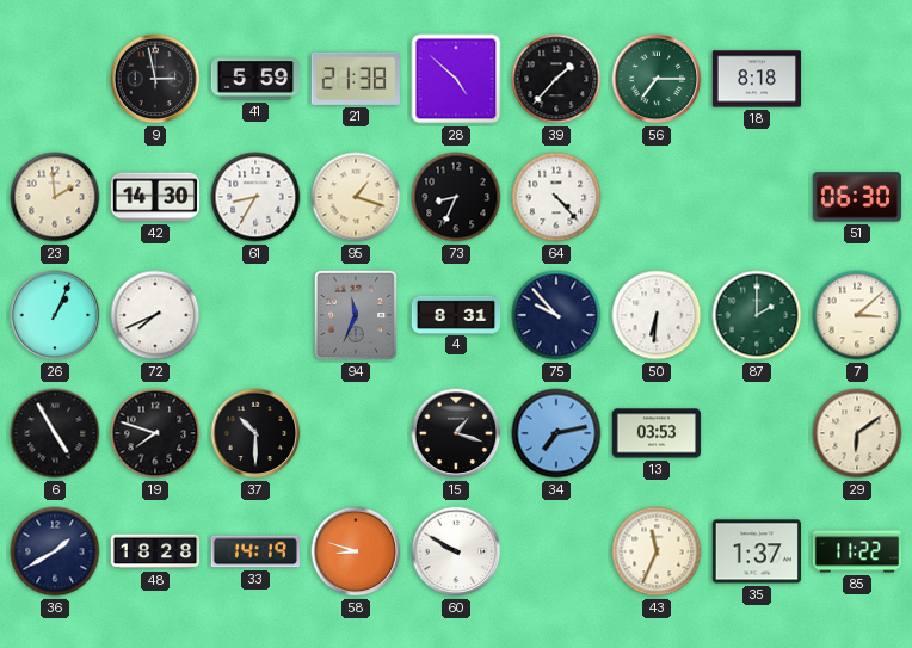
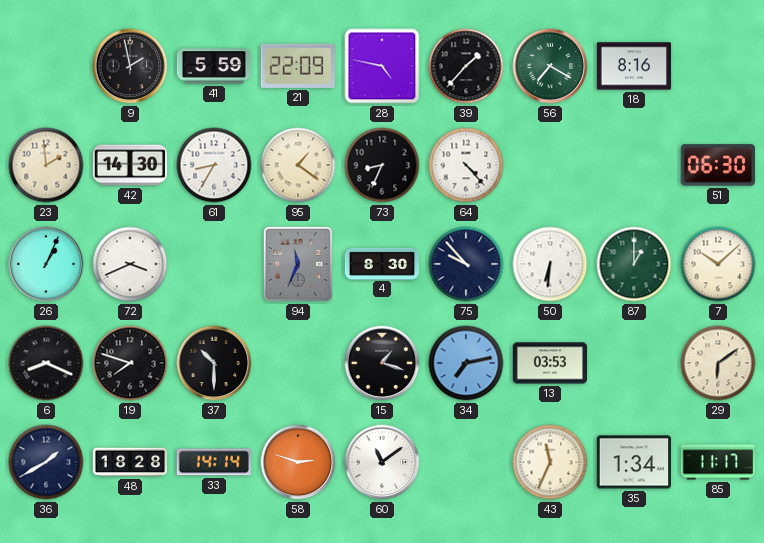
9: 2:58 -> 1:58 (130, 66)
21: 21:38 -> 22:09 (298, 66)
28: 4:52 -> 4:47 (382, 66)
56: 7:15 -> 7:20 (550, 66)
18: 8:18 -> 8:16 (634, 66)
95: 1:18 -> 1:21 (298, 165)
72: 7:41 -> 3:41 (130, 264)
4: 8:31 -> 8:30 (382, 263)
87: 2:00 -> 1:00 (634, 264)
7: 3:08 -> 10:08 (718, 264)
6: 4:55 -> 8:19 (46, 363)
33: 14:19 -> 14:14 (214, 462)
58: 8:48 -> 2:48 (298, 462)
60: 9:50 -> 11:09 (382, 462)
35: 1:37 -> 1:34 (633, 462)
85: 11:22 -> 11:17 (718, 462)
